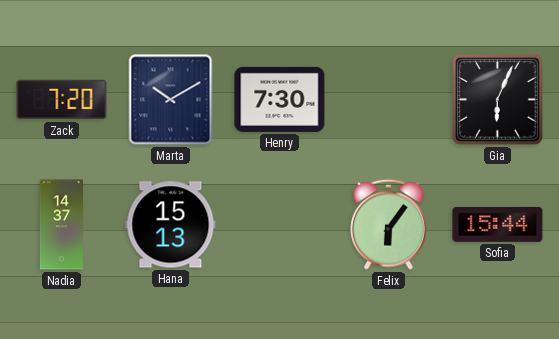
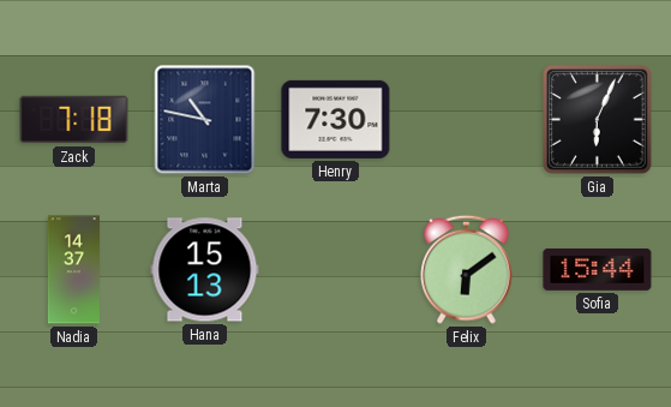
Zack: 7:20 -> 7:18 (74, 120)
Marta: 10:10 -> 10:47 (205, 120)
Felix: 6:06 -> 6:09 (467, 269)
